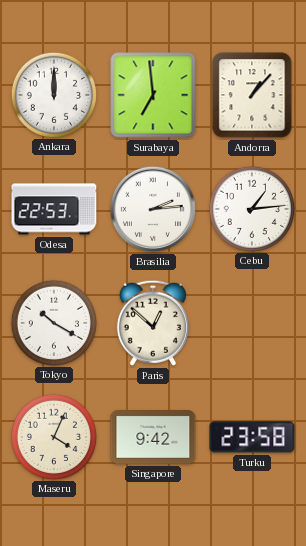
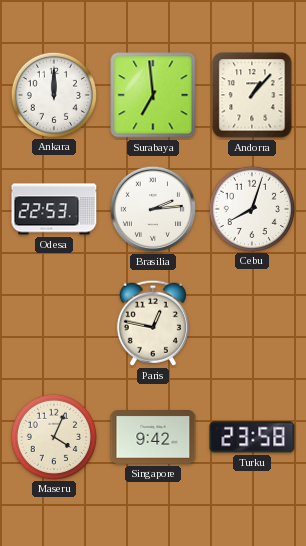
Cebu: 1:14 -> 8:03 (251, 208)
Tokyo: 10:20 -> none (53, 322)
Paris: 12:52 -> 12:47 (153, 323)
